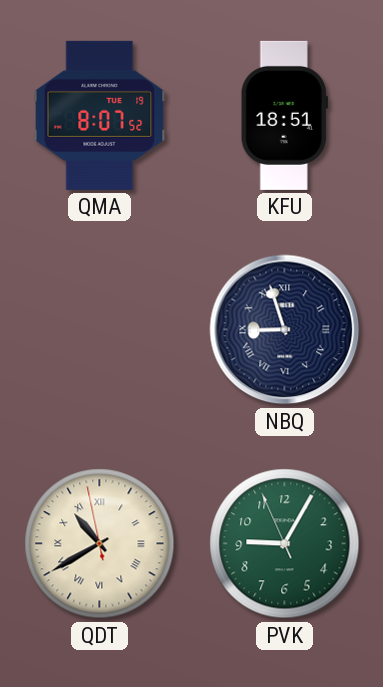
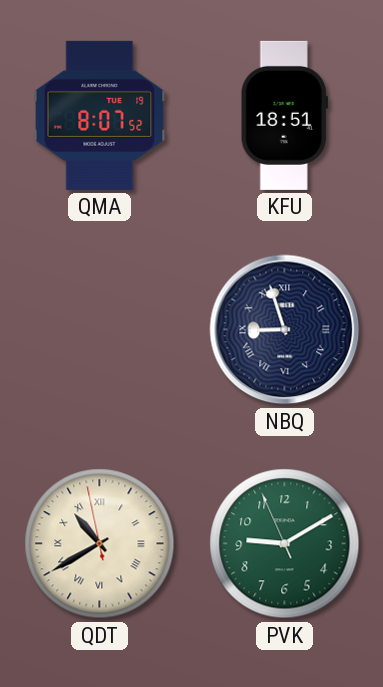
PVK: 9:04 -> 9:09 (285, 544)
